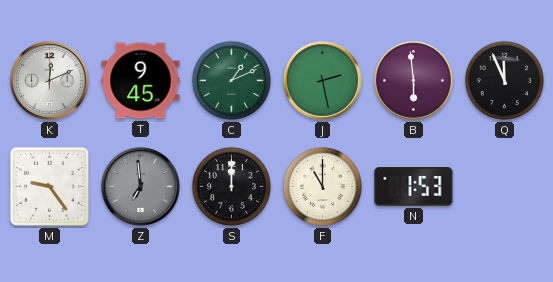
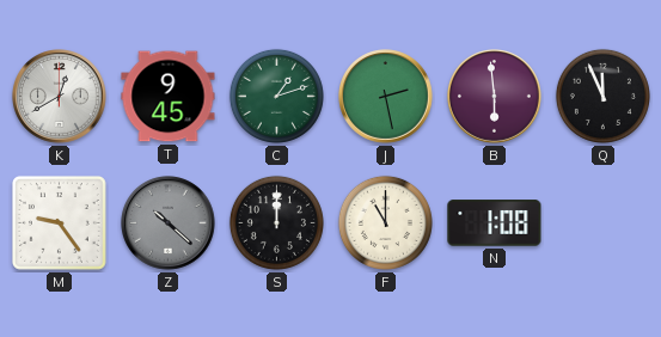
K: 12:11 -> 12:40 (60, 97)
C: 1:11 -> 1:12 (276, 96)
Z: 6:59 -> 10:22 (169, 223)
N: 1:53 -> 1:08 (495, 223)
